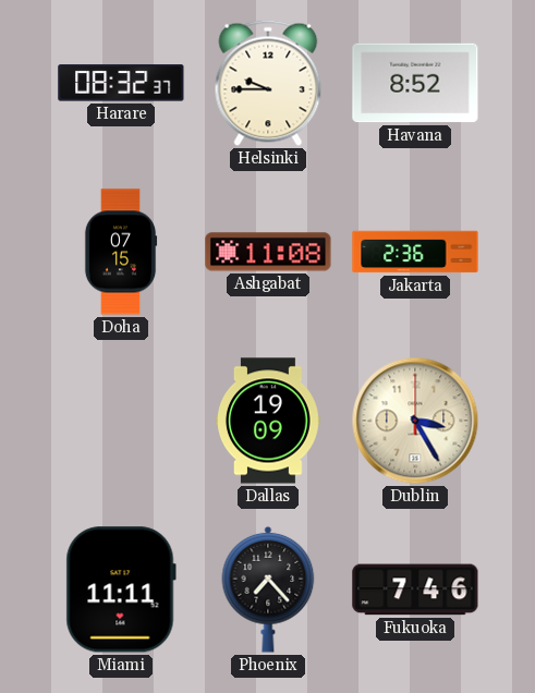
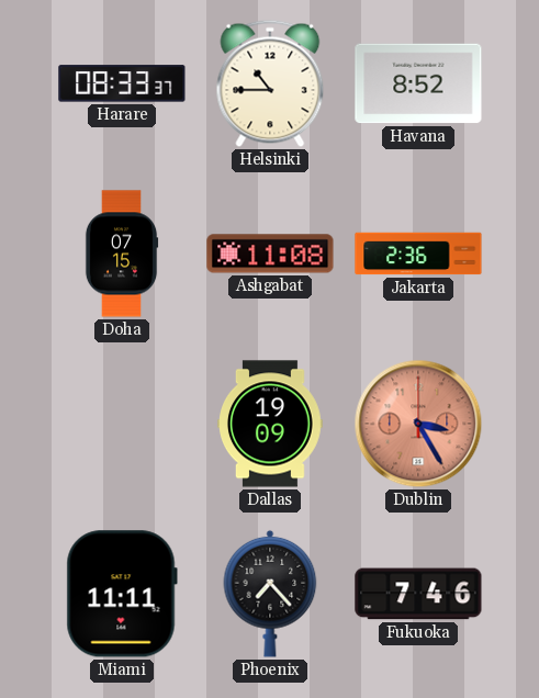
Harare: 08:32 -> 08:33 (122, 83)
Helsinki: 9:45 -> 10:45 (270, 83)
Dublin dial: cream -> salmon (418, 424)
